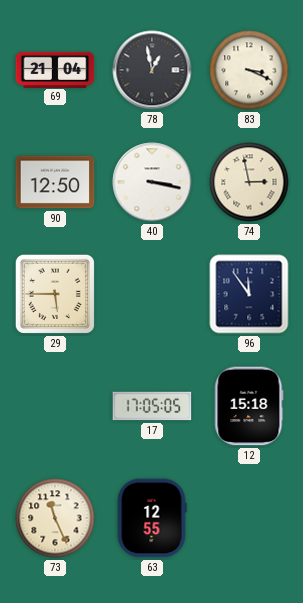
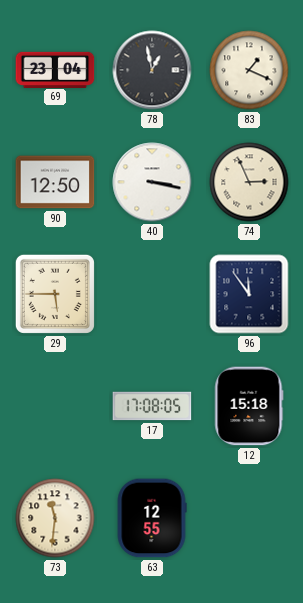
69: 21:04 -> 23:04 (55, 69)
83: 3:19 -> 1:19 (249, 70)
74: 2:58 -> 2:56 (249, 182)
17: 17:05 -> 17:08 (152, 406)
73: 11:26 -> 11:31 (55, 518)
